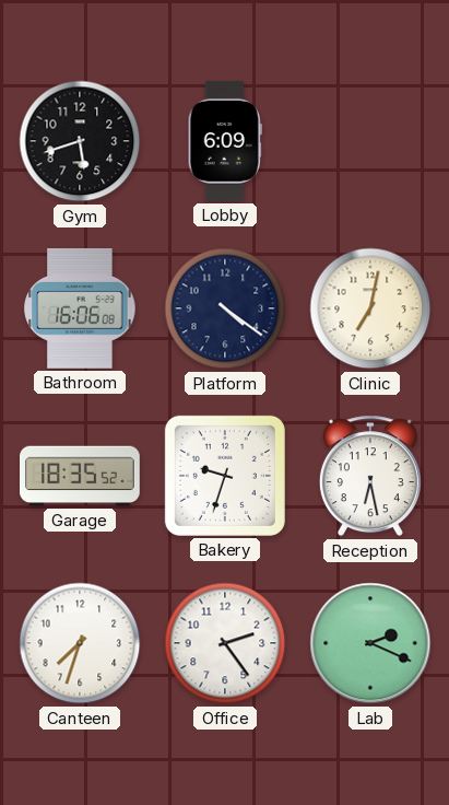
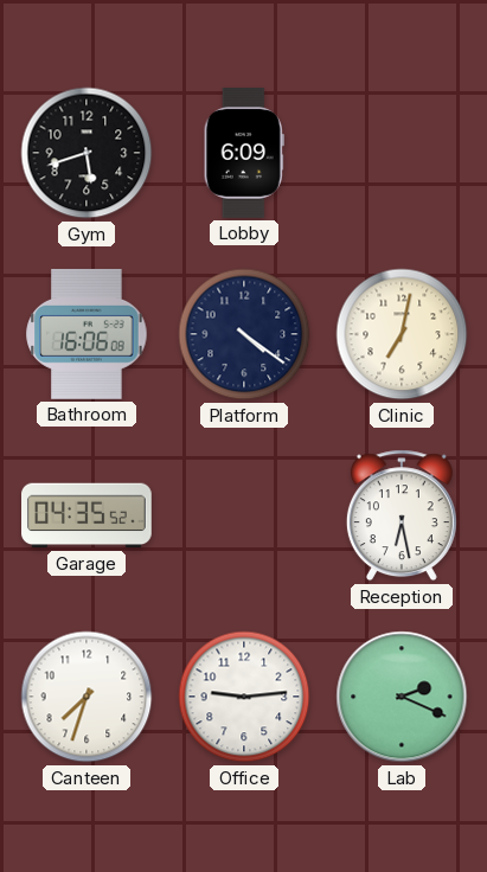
Garage: 18:35 -> 04:35 (88, 515)
Bakery: 9:33 -> none (225, 476)
Office: 2:24 -> 9:14 (244, 697)
